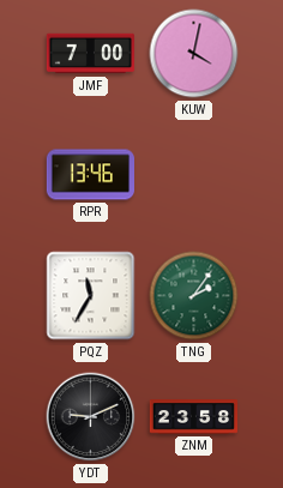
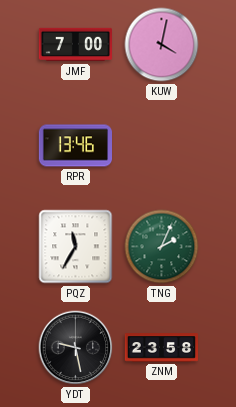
TNG: 2:06 -> 2:04 (162, 247)
YDT: 9:11 -> 9:28 (76, 348)
